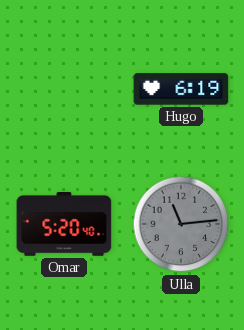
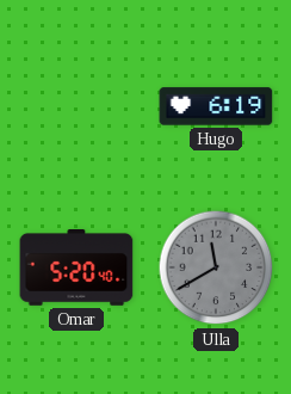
Ulla: 11:14 -> 11:40 (216, 267)
